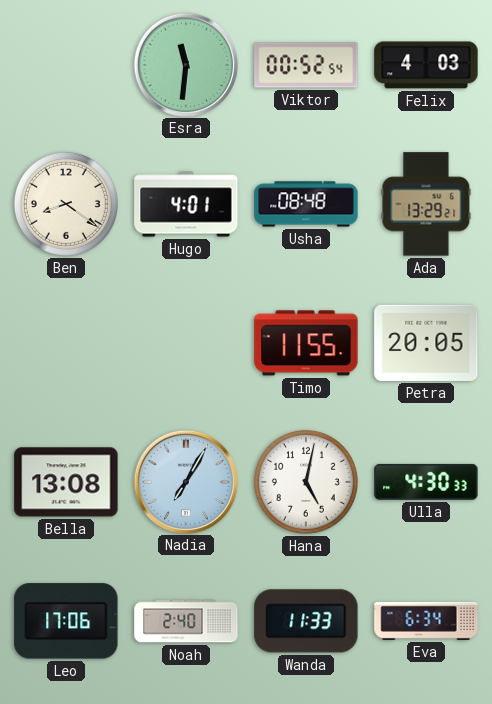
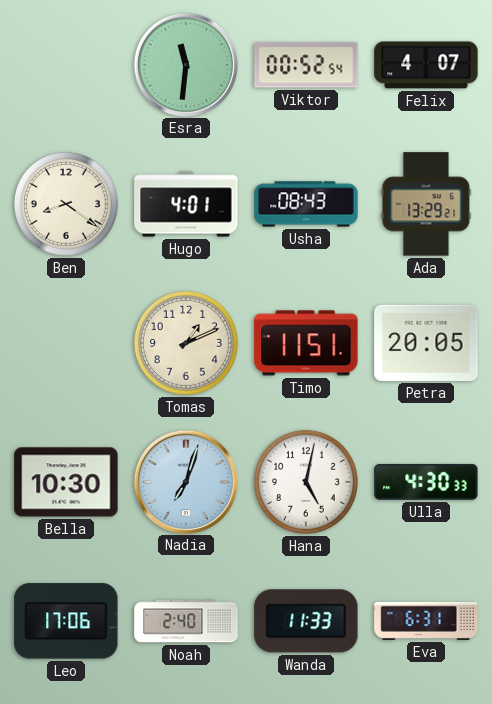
Felix: 4:03 -> 4:07 (426, 65)
Usha: 08:48 -> 08:43 (306, 204)
Tomas: none -> 1:11 (186, 343)
Timo: 11:55 -> 11:51 (306, 343)
Bella: 13:08 -> 10:30 (66, 482)
Nadia: 7:05 -> 7:03 (185, 481)
Eva: 6:34 -> 6:31 (426, 621)
